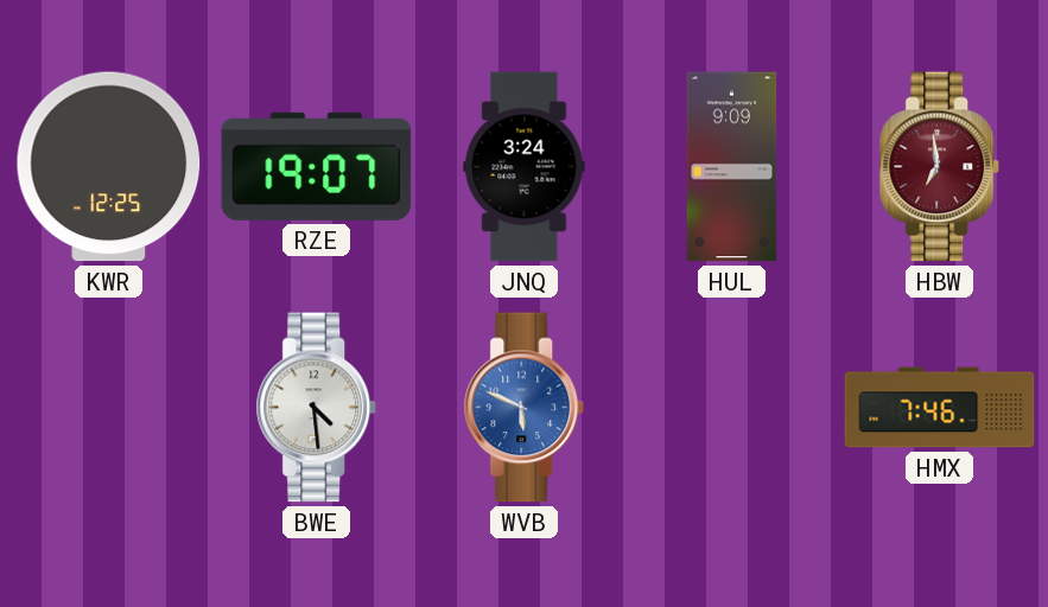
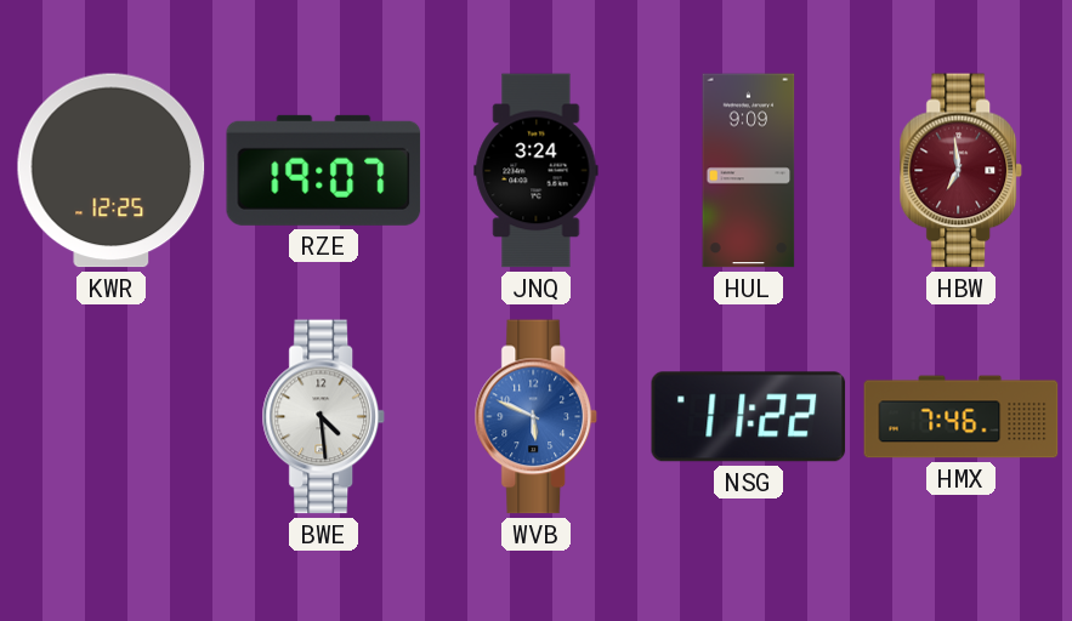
NSG: none -> 11:22 (749, 417)
